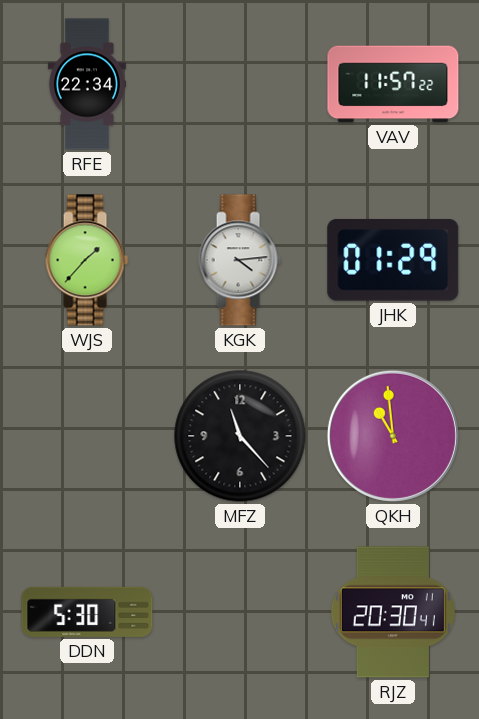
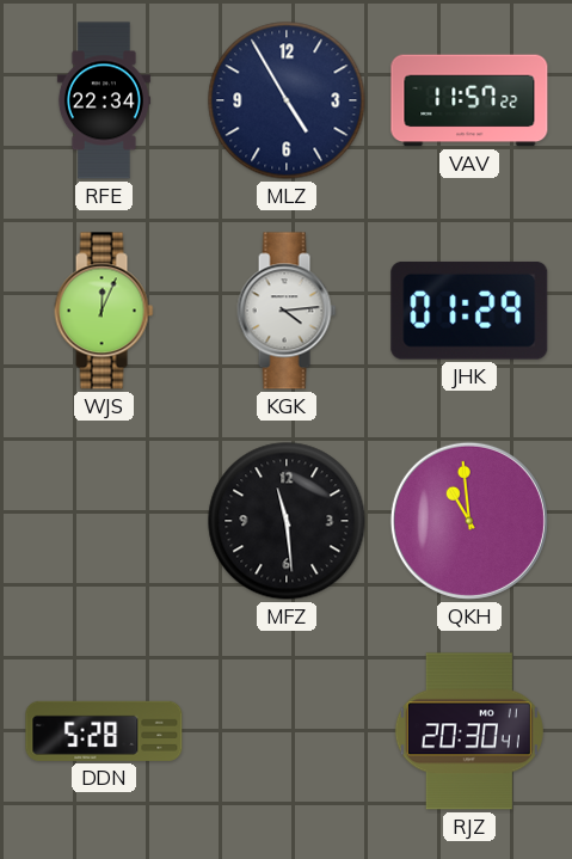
MLZ: none -> 4:55 (287, 100)
WJS: 1:37 -> 12:04 (104, 311)
MFZ: 11:23 -> 11:29 (287, 521)
DDN: 5:30 -> 5:28 (104, 731)
